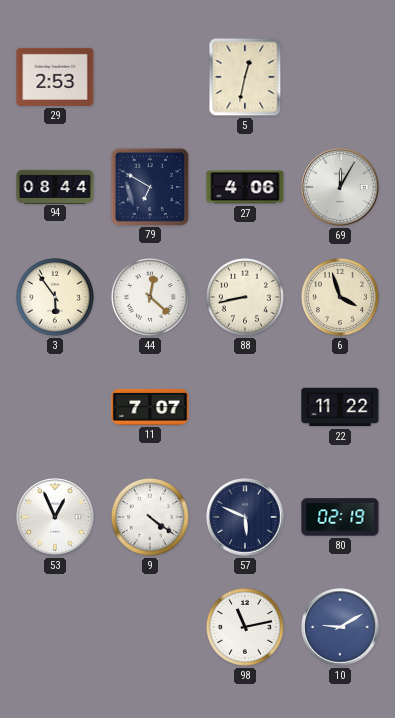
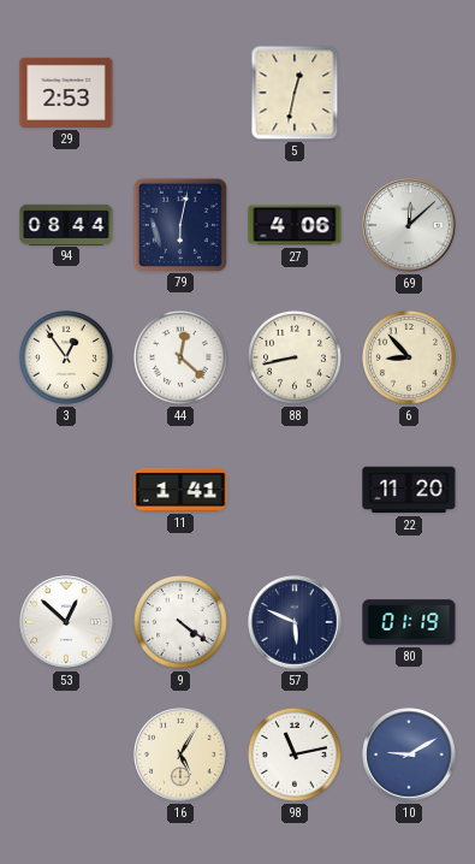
79: 6:50 -> 6:02 (179, 224)
69: 12:05 -> 12:08 (409, 225)
3: 5:54 -> 12:54 (66, 357)
6: 3:57 -> 8:53 (409, 357)
11: 7:07 -> 1:41 (180, 490)
22: 11:22 -> 11:20 (409, 490)
53: 12:56 -> 12:52 (66, 622)
80: 02:19 -> 01:19 (409, 622)
16: none -> 5:05 (180, 754)
